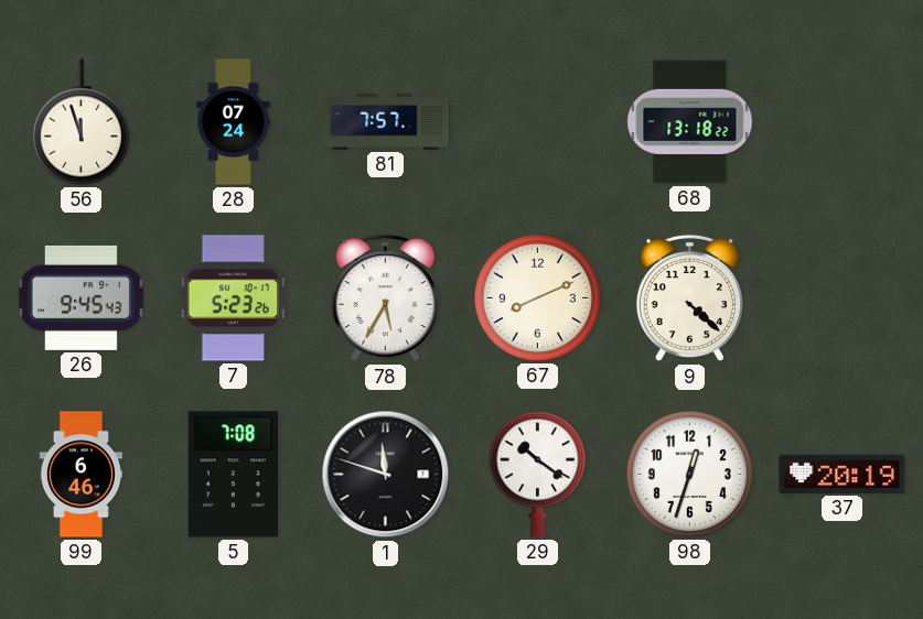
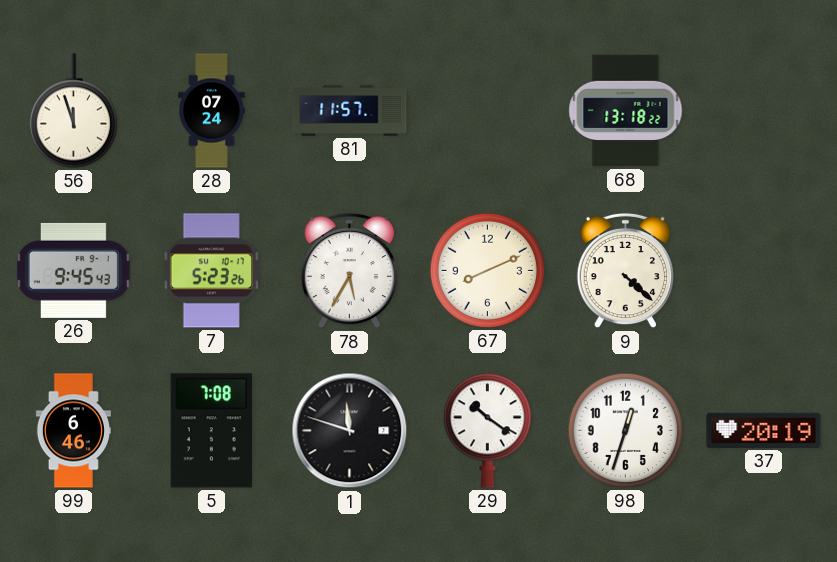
81: 7:57 -> 11:57 (350, 111)
